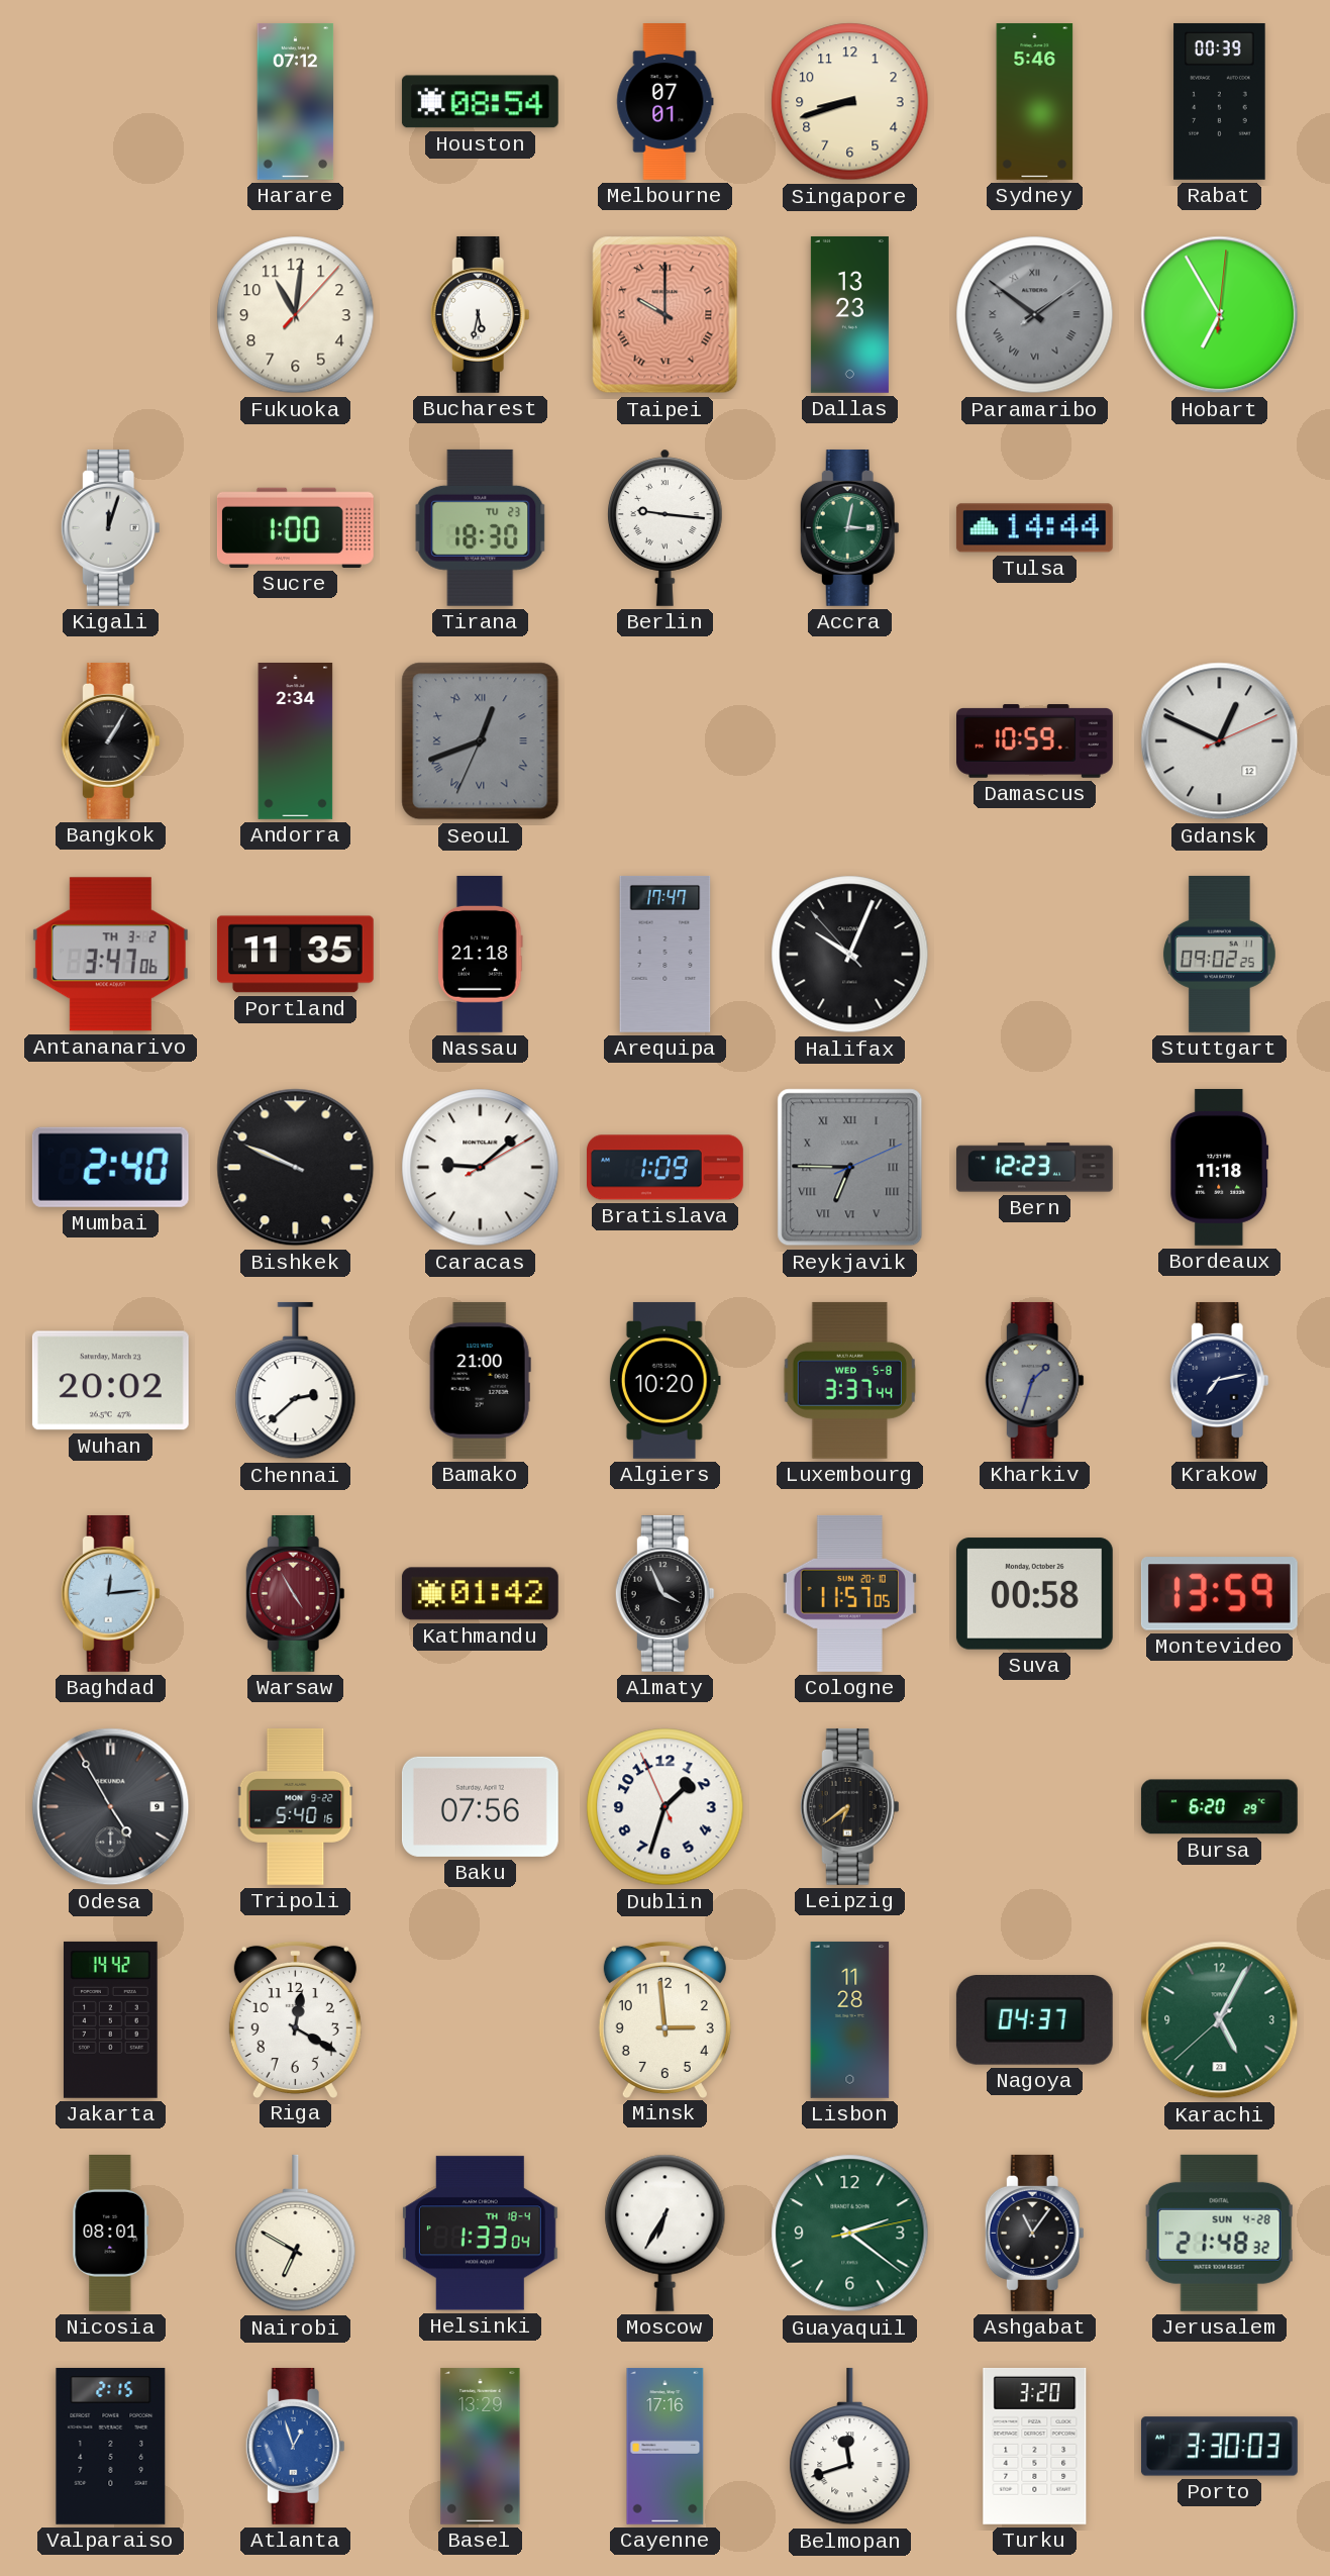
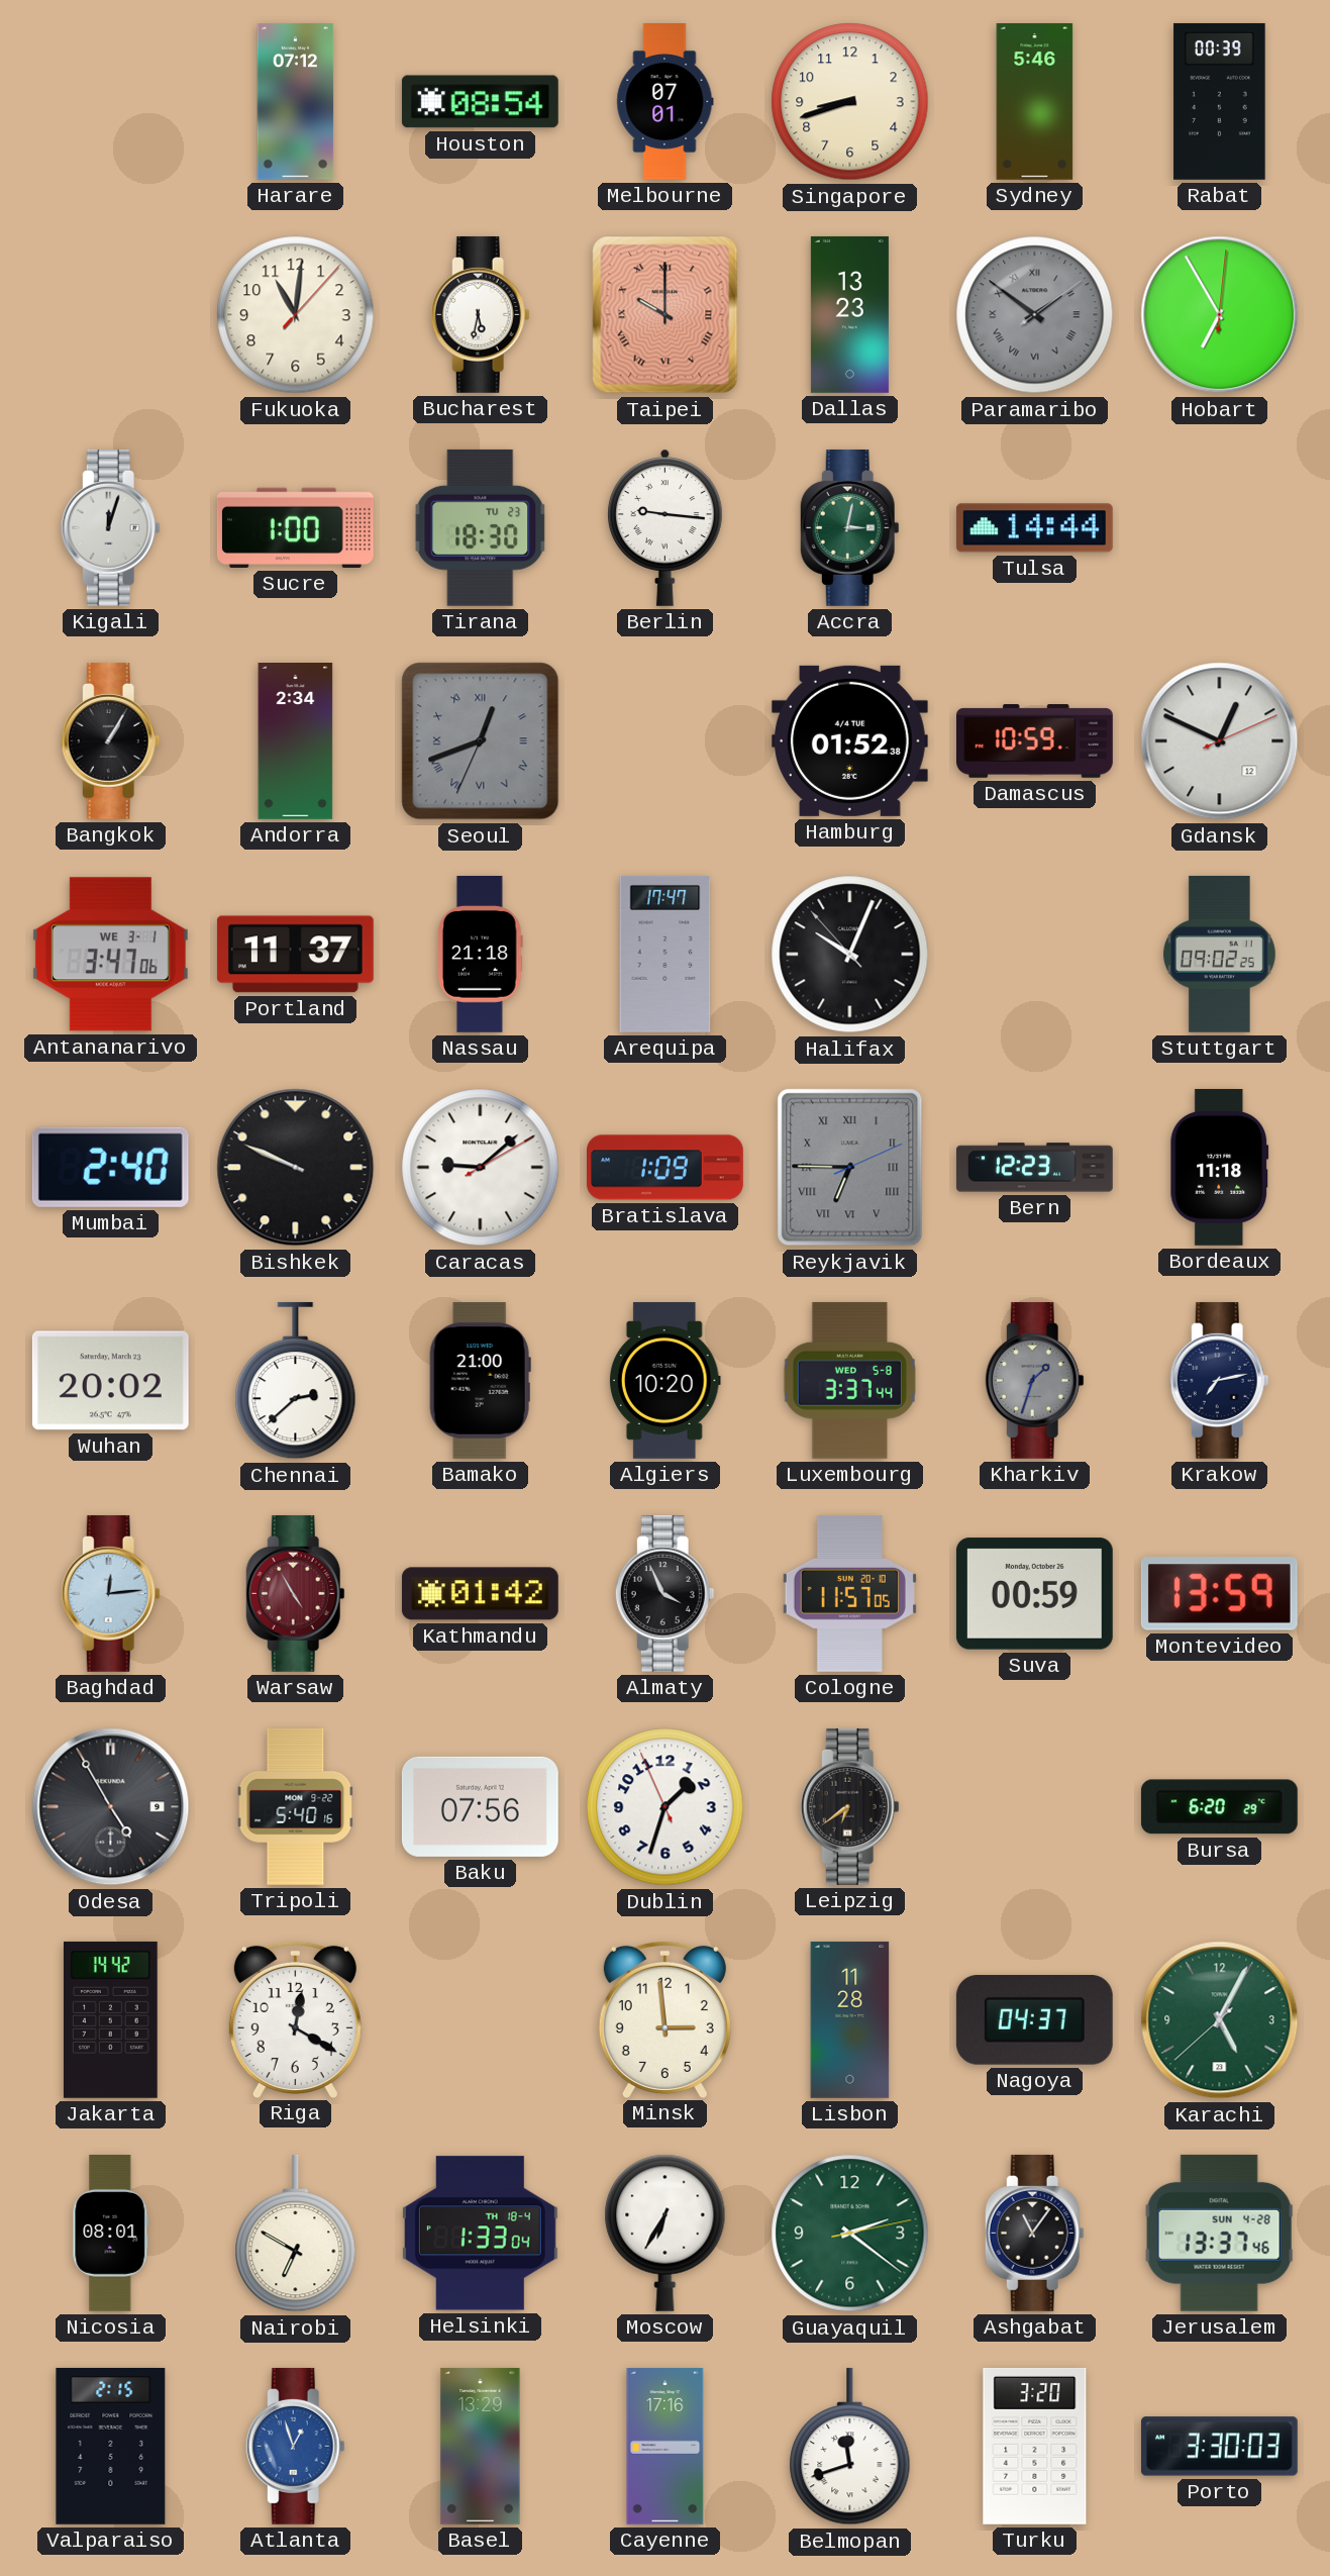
Hamburg: none -> 01:52 (849, 740)
Antananarivo date: TH 3-2 -> WE 3-1 (110, 955)
Portland: 11:35 -> 11:37 (295, 955)
Suva: 00:58 -> 00:59 (1034, 1594)
Jerusalem: 21:48 -> 13:37 (1220, 2233)
